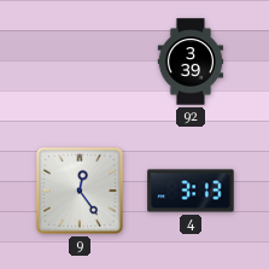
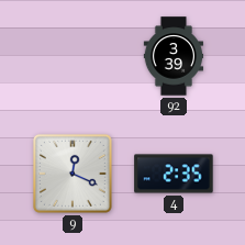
9: 12:24 -> 12:19 (73, 174)
4: 3:13 -> 2:35 (174, 174)
